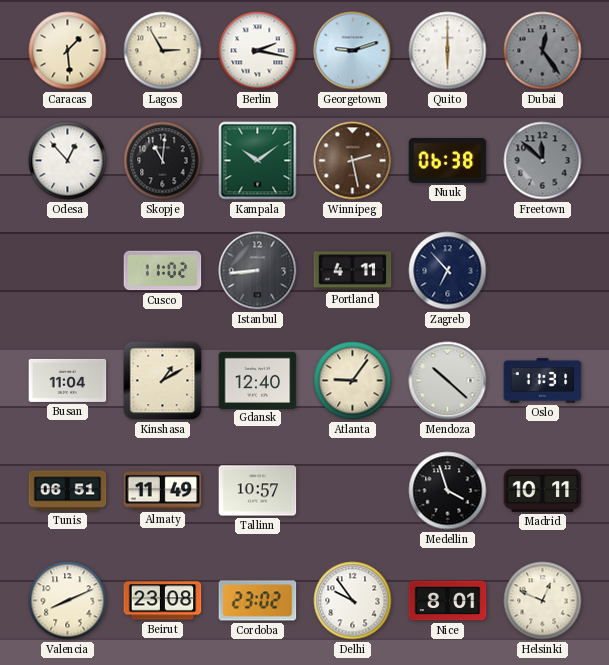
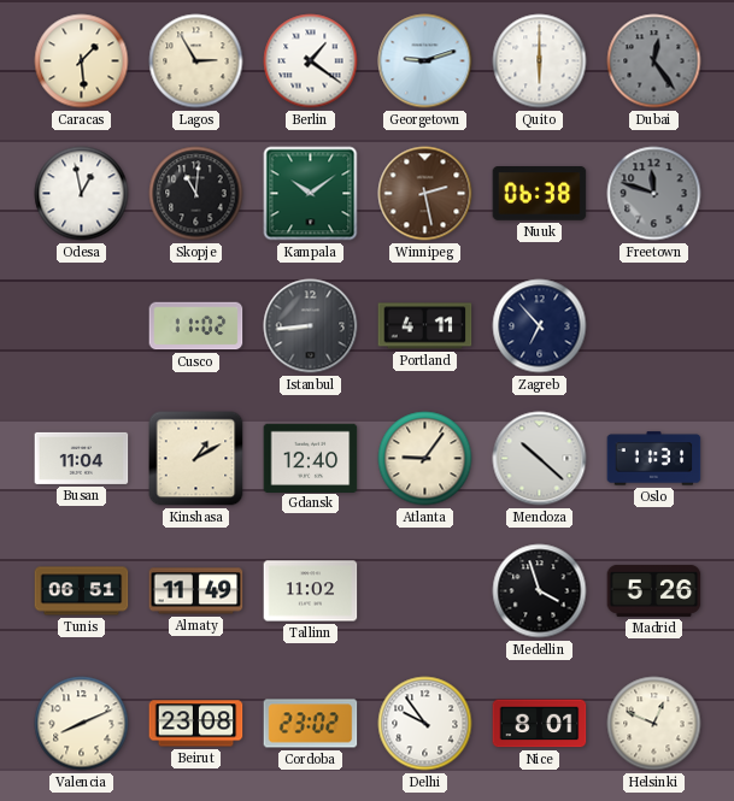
Berlin: 2:17 -> 1:21 (311, 61)
Odesa: 12:53 -> 12:58 (82, 194)
Freetown: 11:52 -> 11:48 (654, 194)
Tallinn: 10:57 -> 11:02 (311, 591)
Madrid: 10:11 -> 5:26 (654, 590)
